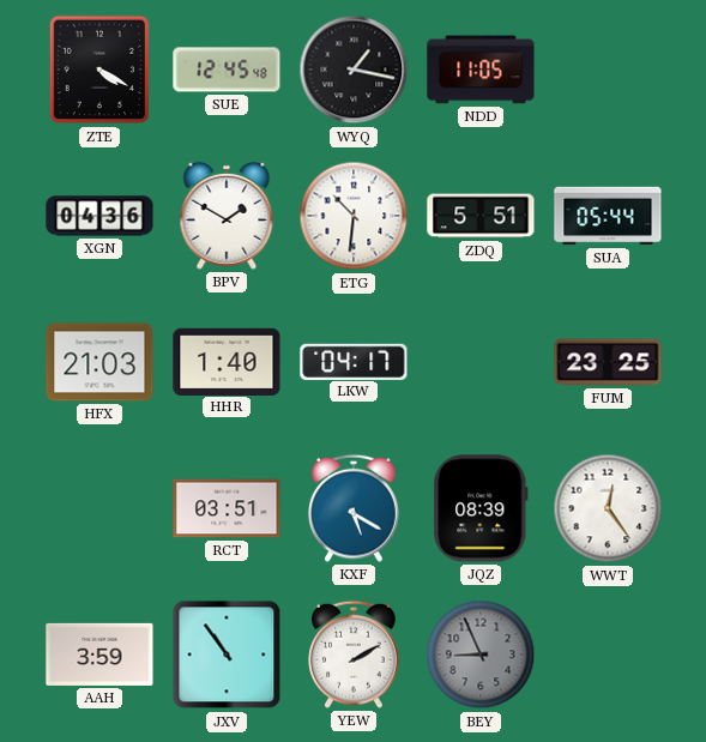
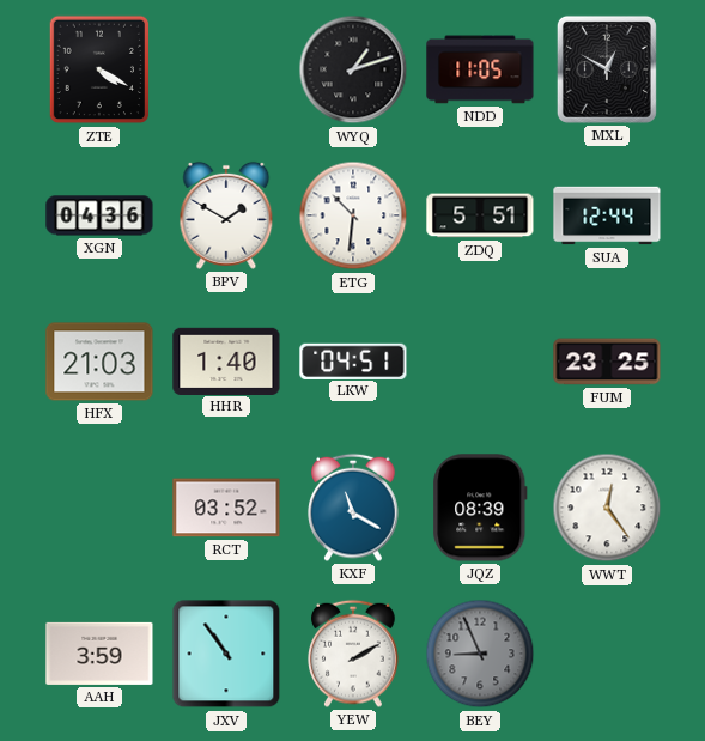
SUE: 12:45 -> none (227, 70)
WYQ: 1:17 -> 1:12 (353, 69)
MXL: none -> 12:50 (607, 69)
SUA: 05:44 -> 12:44 (607, 215)
LKW: 04:17 -> 04:51 (353, 360)
RCT: 03:51 -> 03:52 (226, 508)
KXF: 5:20 -> 11:20 (353, 508)
